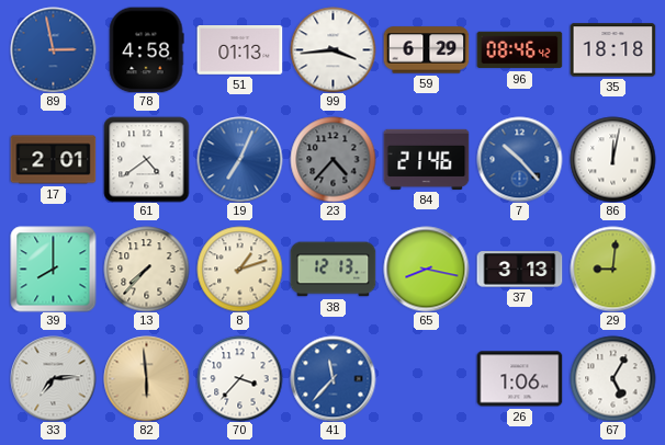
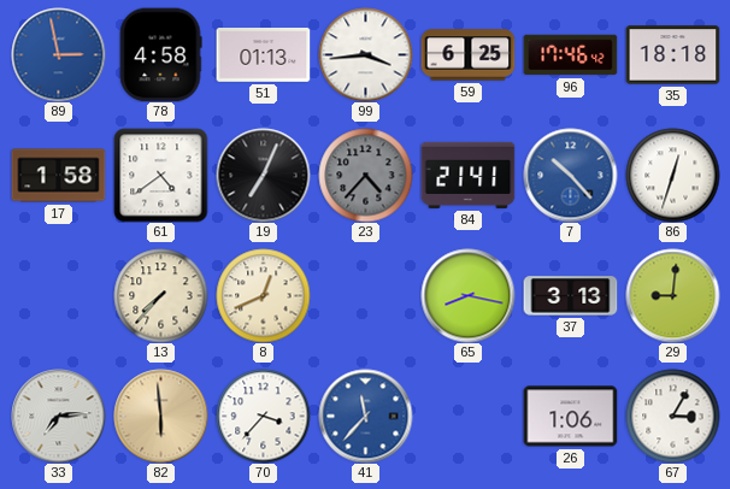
59: 6:29 -> 6:25 (467, 55)
96: 08:46 -> 17:46 (570, 55)
17: 2:01 -> 1:58 (58, 176)
19 dial: blue -> black (263, 175)
84: 21:46 -> 21:41 (467, 175)
86: 12:02 -> 12:33 (672, 175)
39: 8:00 -> none (53, 269)
8: 1:12 -> 12:41 (263, 295)
38: 12:13 -> none (332, 270)
67: 5:05 -> 3:05 (672, 416)
